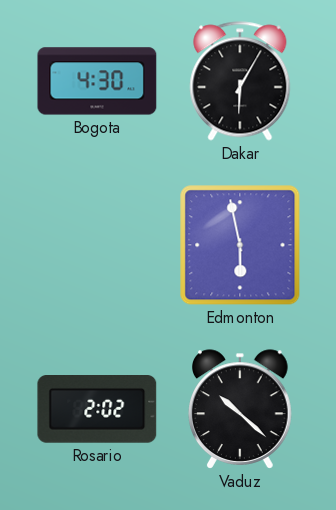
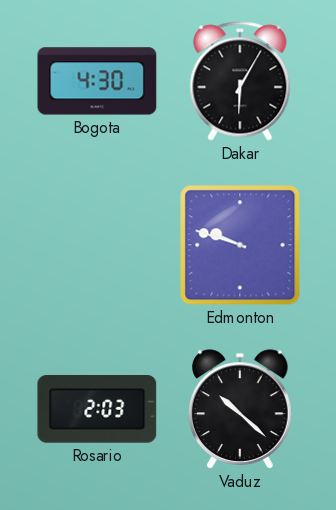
Edmonton: 5:58 -> 9:48 (240, 245)
Rosario: 2:02 -> 2:03 (97, 410)
